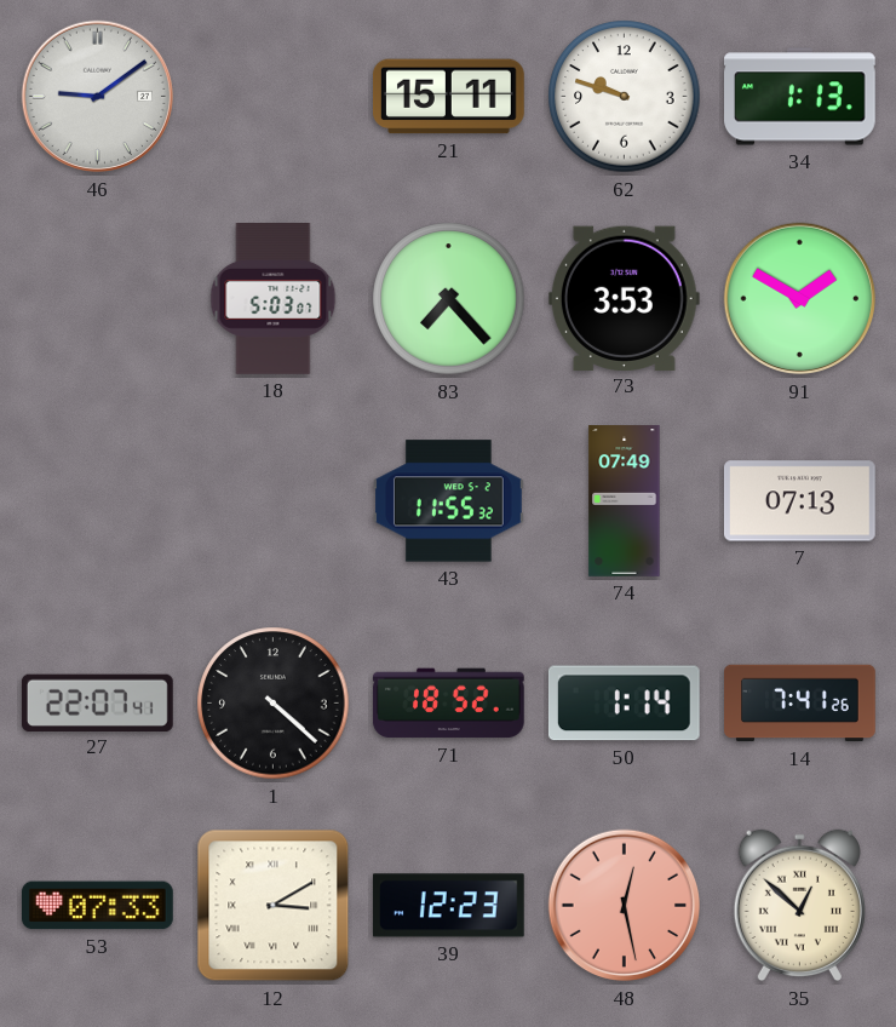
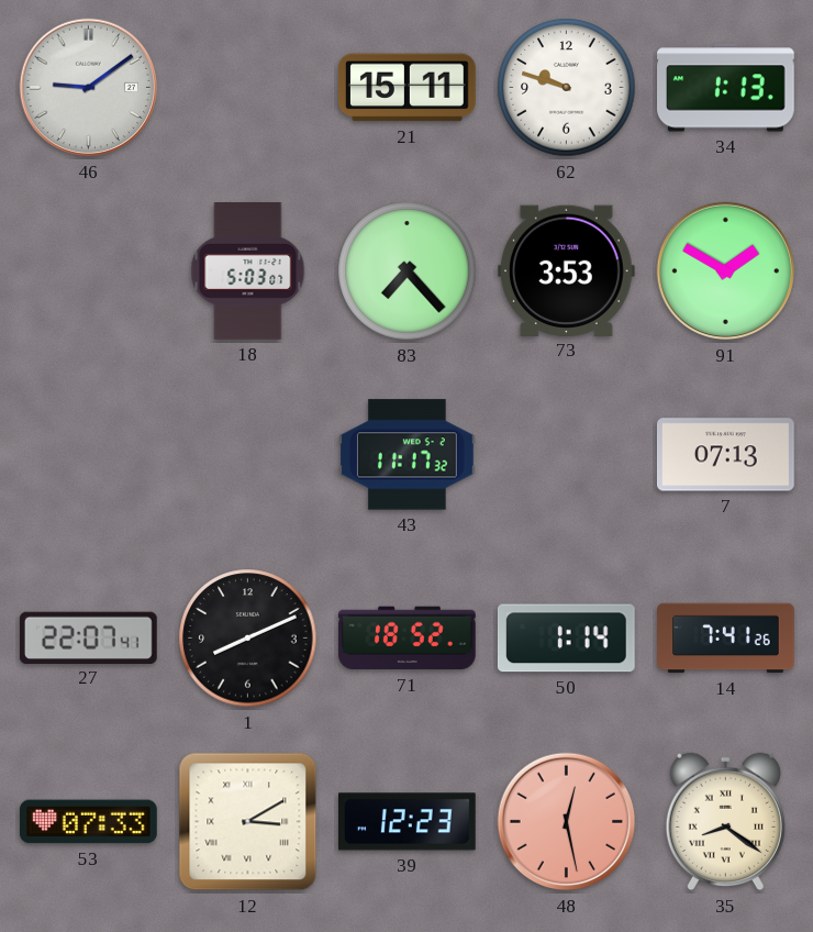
43: 11:55 -> 11:17 (408, 455)
74: 07:49 -> none (625, 501)
1: 4:22 -> 8:11 (248, 639)
35: 12:52 -> 8:21 (725, 822)
